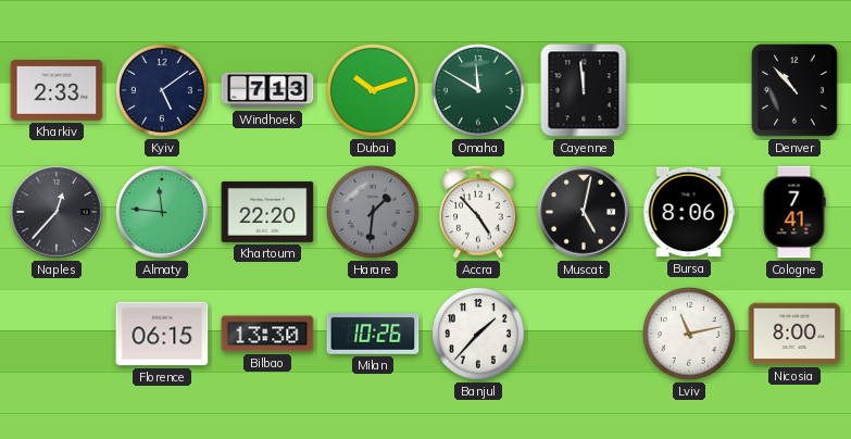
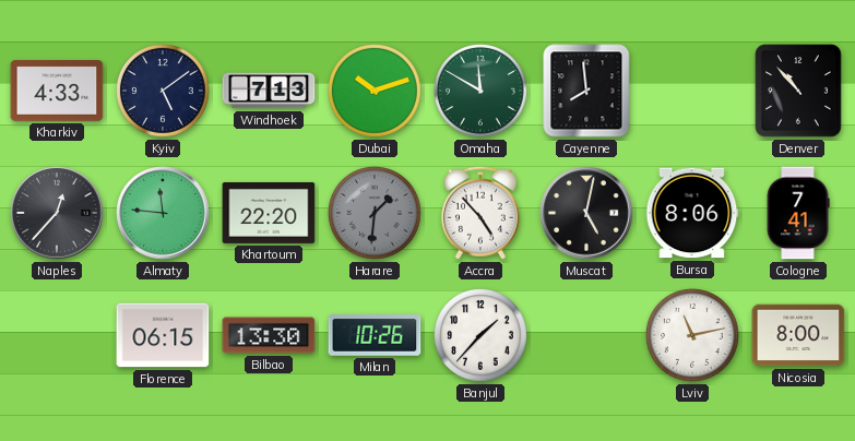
Kharkiv: 2:33 -> 4:33 (57, 92)
Cayenne: 11:59 -> 7:59 (586, 91)
